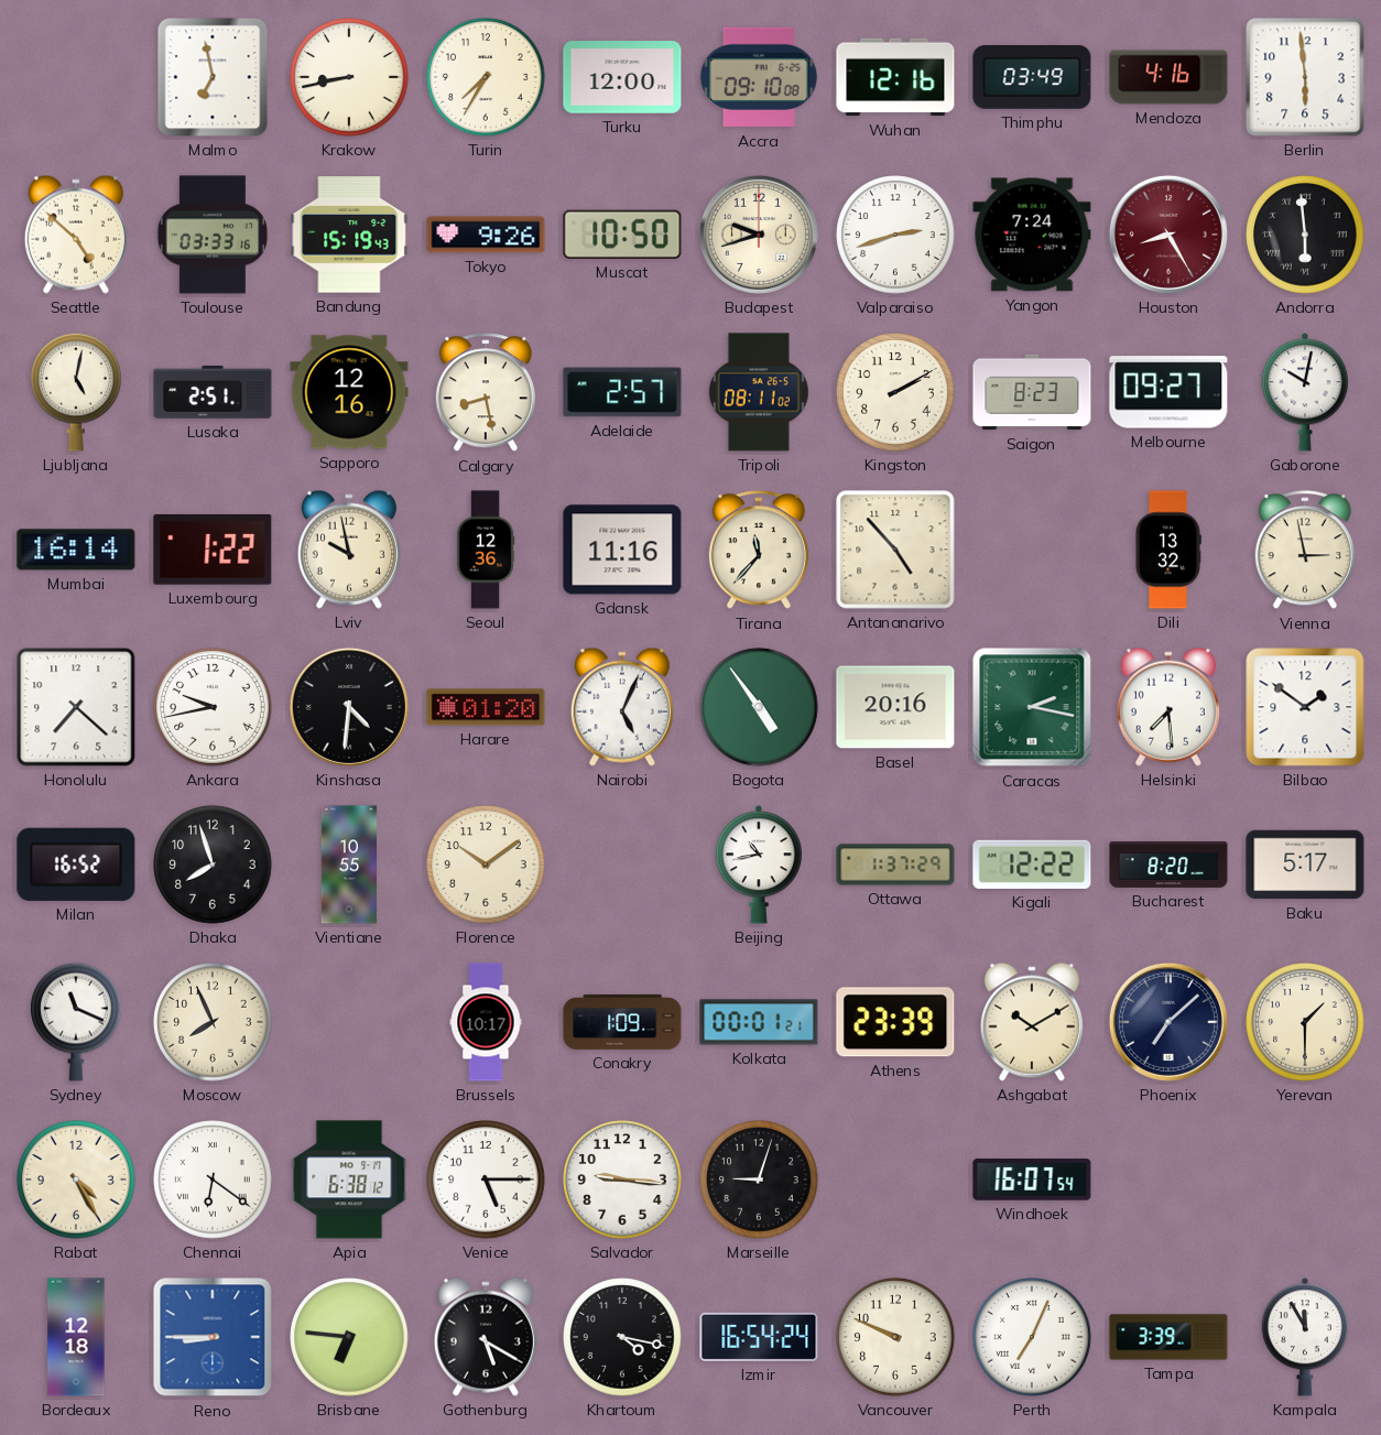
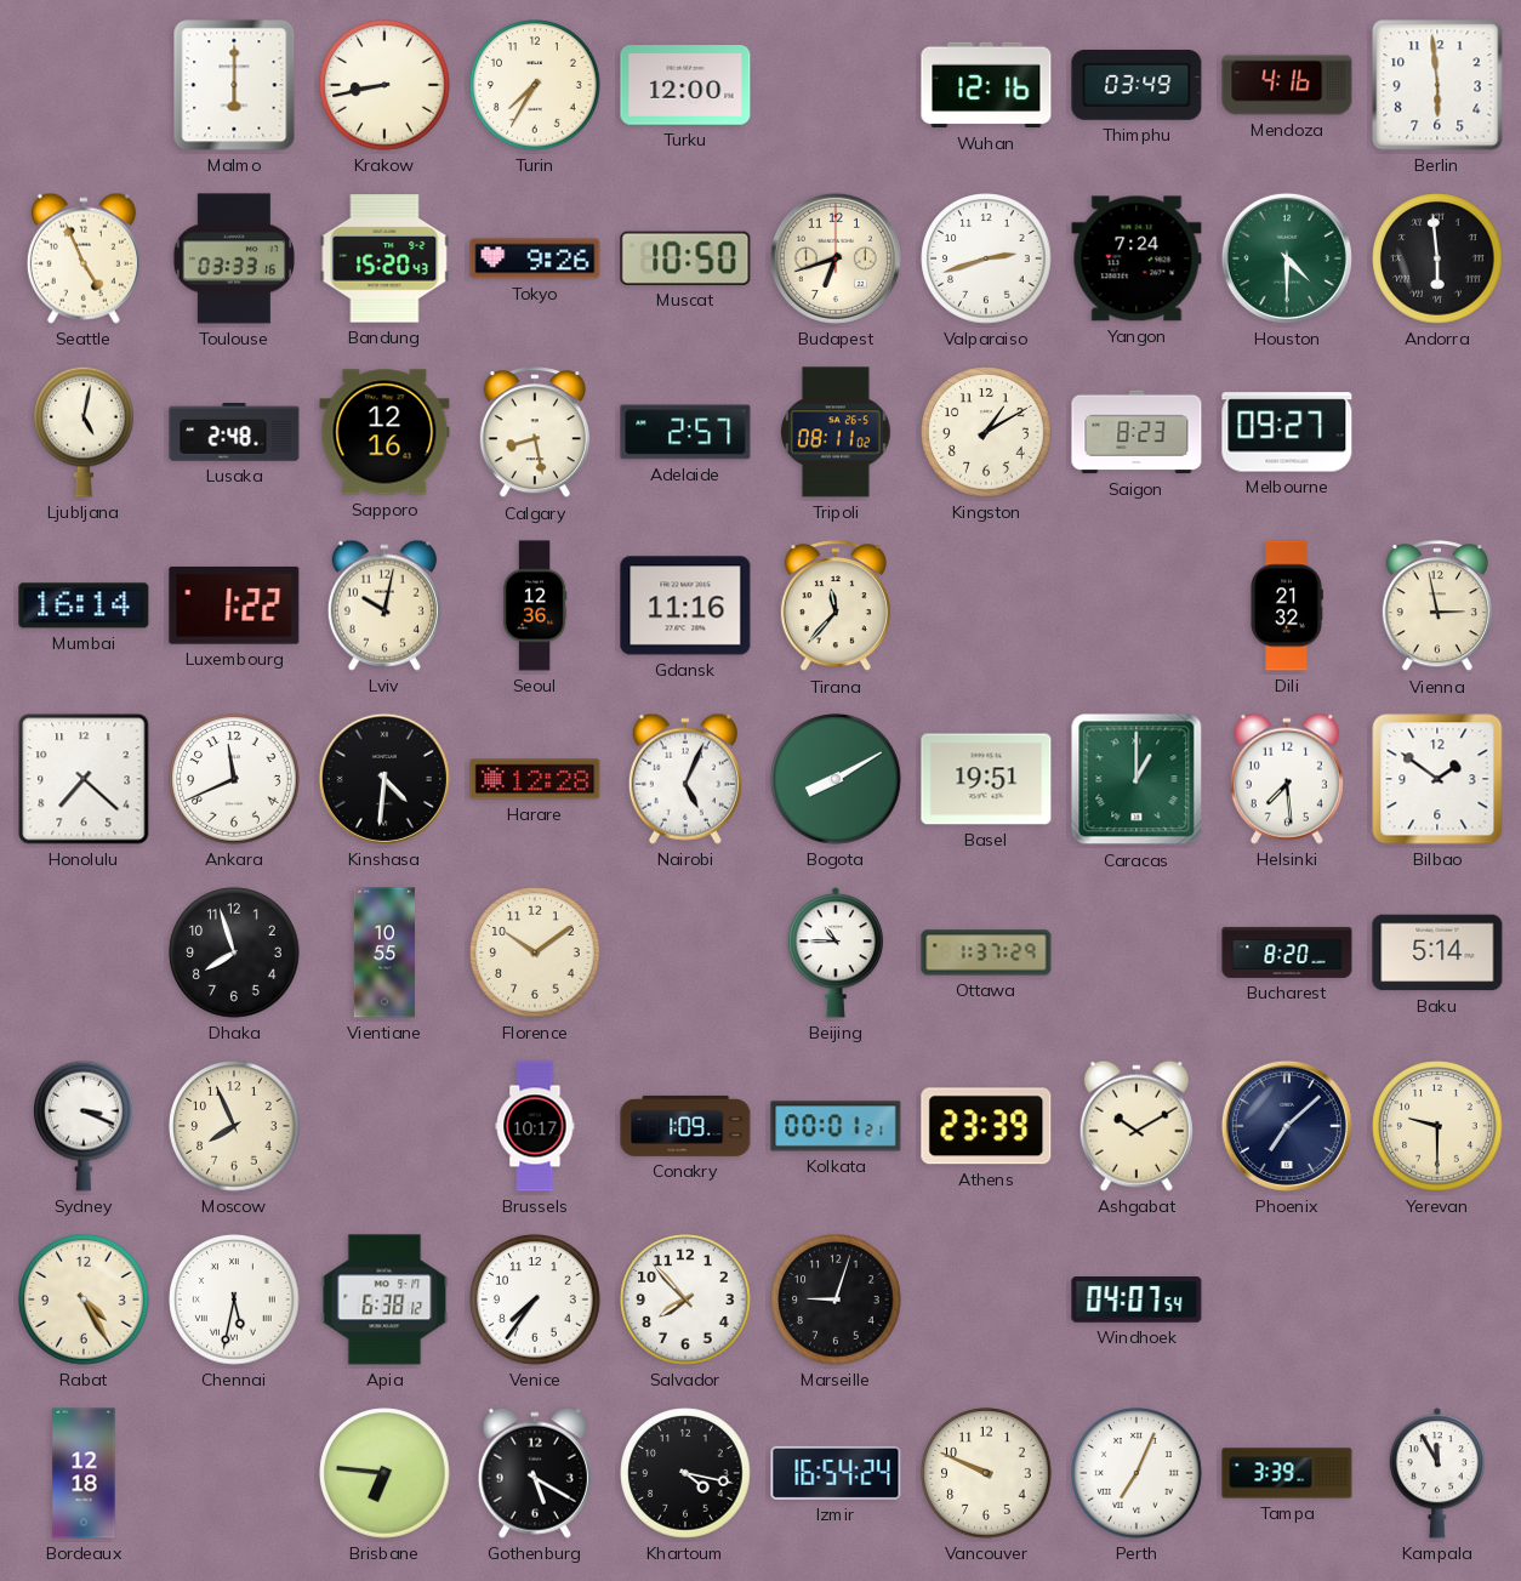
Malmo: 6:58 -> 6:00 (234, 85)
Accra: 09:10 -> none (759, 77)
Seattle: 4:52 -> 4:56 (84, 258)
Bandung: 15:19 -> 15:20 (384, 258)
Budapest: 9:42 -> 6:42 (836, 258)
Houston: 8:25 -> 4:30 (1287, 258)
Houston dial: burgundy -> green (1287, 258)
Lusaka: 2:51 -> 2:48 (234, 432)
Kingston: 2:10 -> 1:10 (986, 432)
Gaborone: 10:02 -> none (1304, 392)
Lviv: 9:58 -> 10:02 (384, 605)
Antananarivo: 4:53 -> none (895, 550)
Dili: 13:32 -> 21:32 (1287, 605)
Ankara: 9:43 -> 11:41 (234, 779)
Harare: 01:20 -> 12:28 (535, 779)
Bogota: 4:54 -> 8:10 (836, 779)
Basel: 20:16 -> 19:51 (986, 779)
Caracas: 2:17 -> 1:00 (1137, 779)
Milan: 16:52 -> none (76, 865)
Beijing: 10:43 -> 10:45 (834, 952)
Kigali: 12:22 -> none (1032, 865)
Baku: 5:17 -> 5:14 (1437, 952)
Sydney: 11:19 -> 3:19 (85, 1126)
Yerevan: 1:30 -> 9:30 (1437, 1126)
Chennai: 6:21 -> 5:32 (234, 1300)
Venice: 5:15 -> 7:36 (535, 1300)
Salvador: 9:16 -> 7:53 (685, 1300)
Windhoek: 16:07 -> 04:07 (1137, 1301)
Reno: 8:45 -> none (213, 1337)
